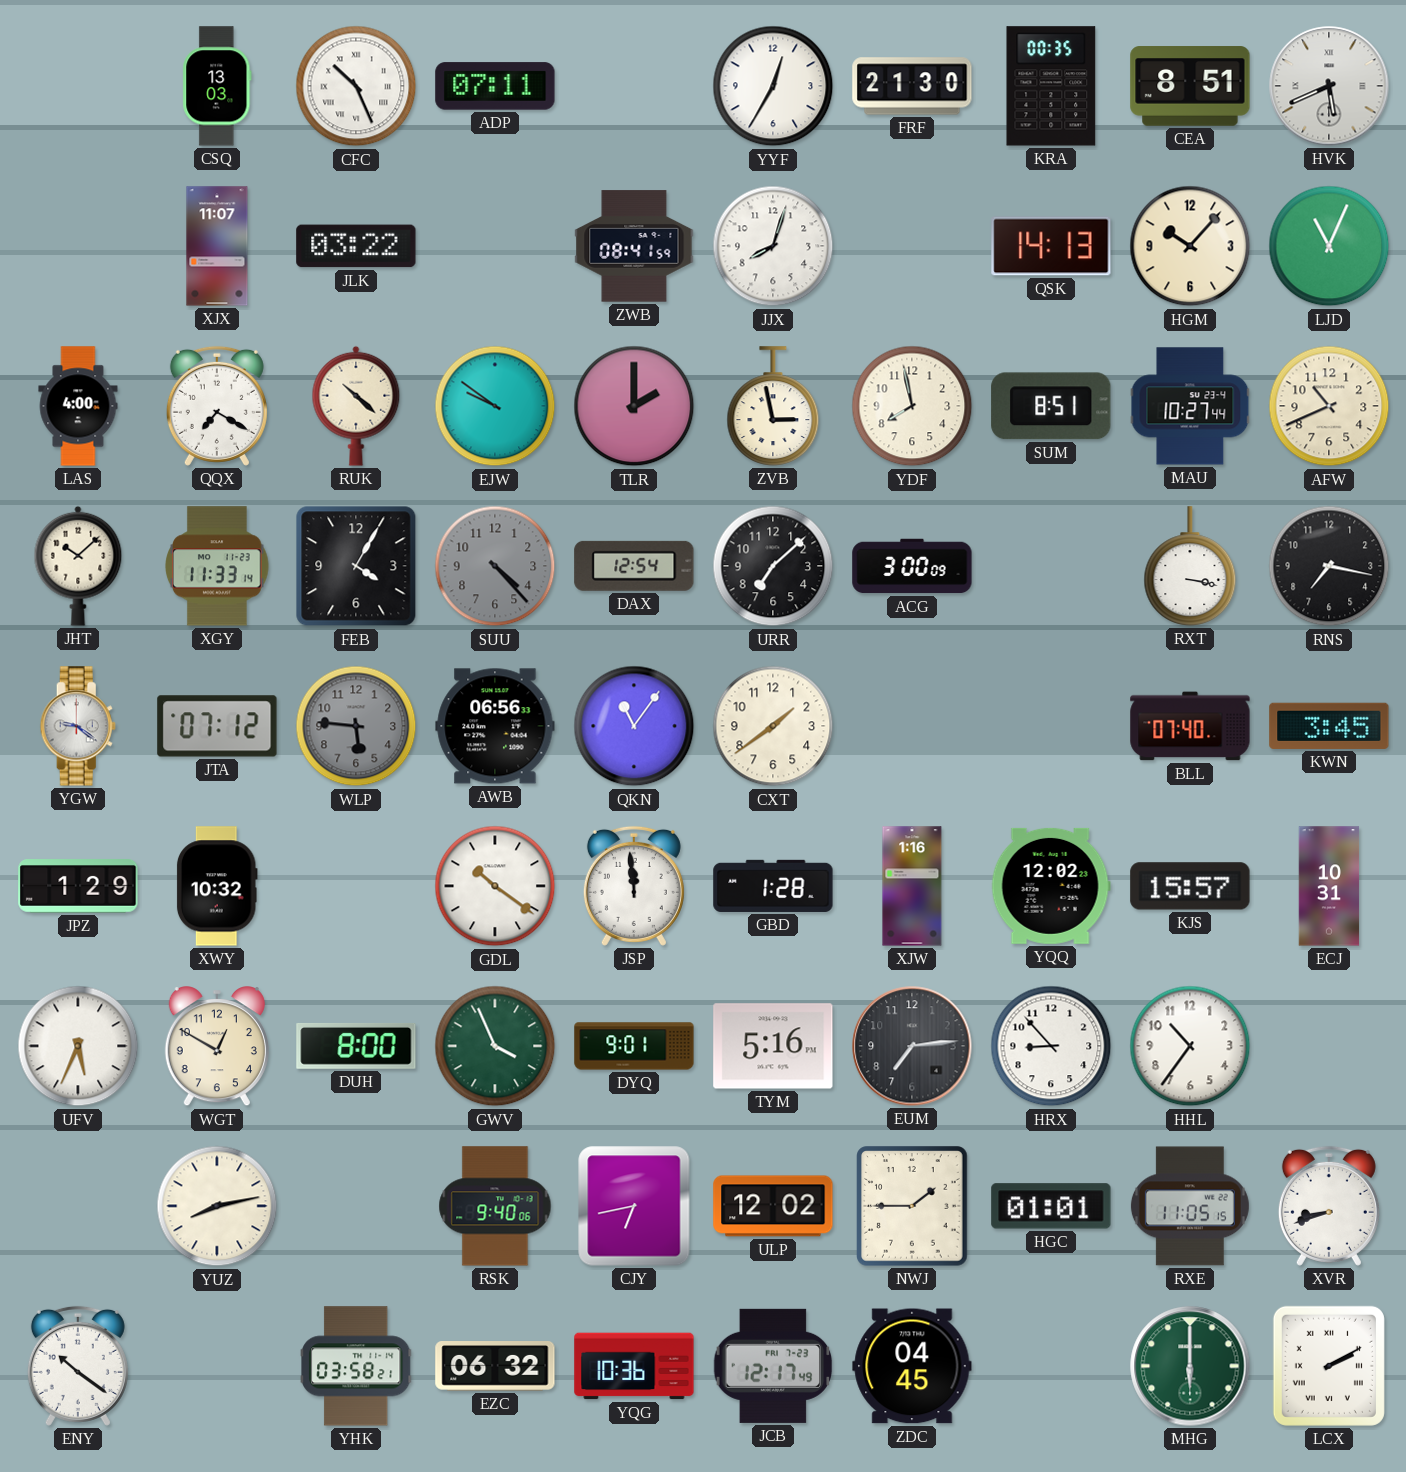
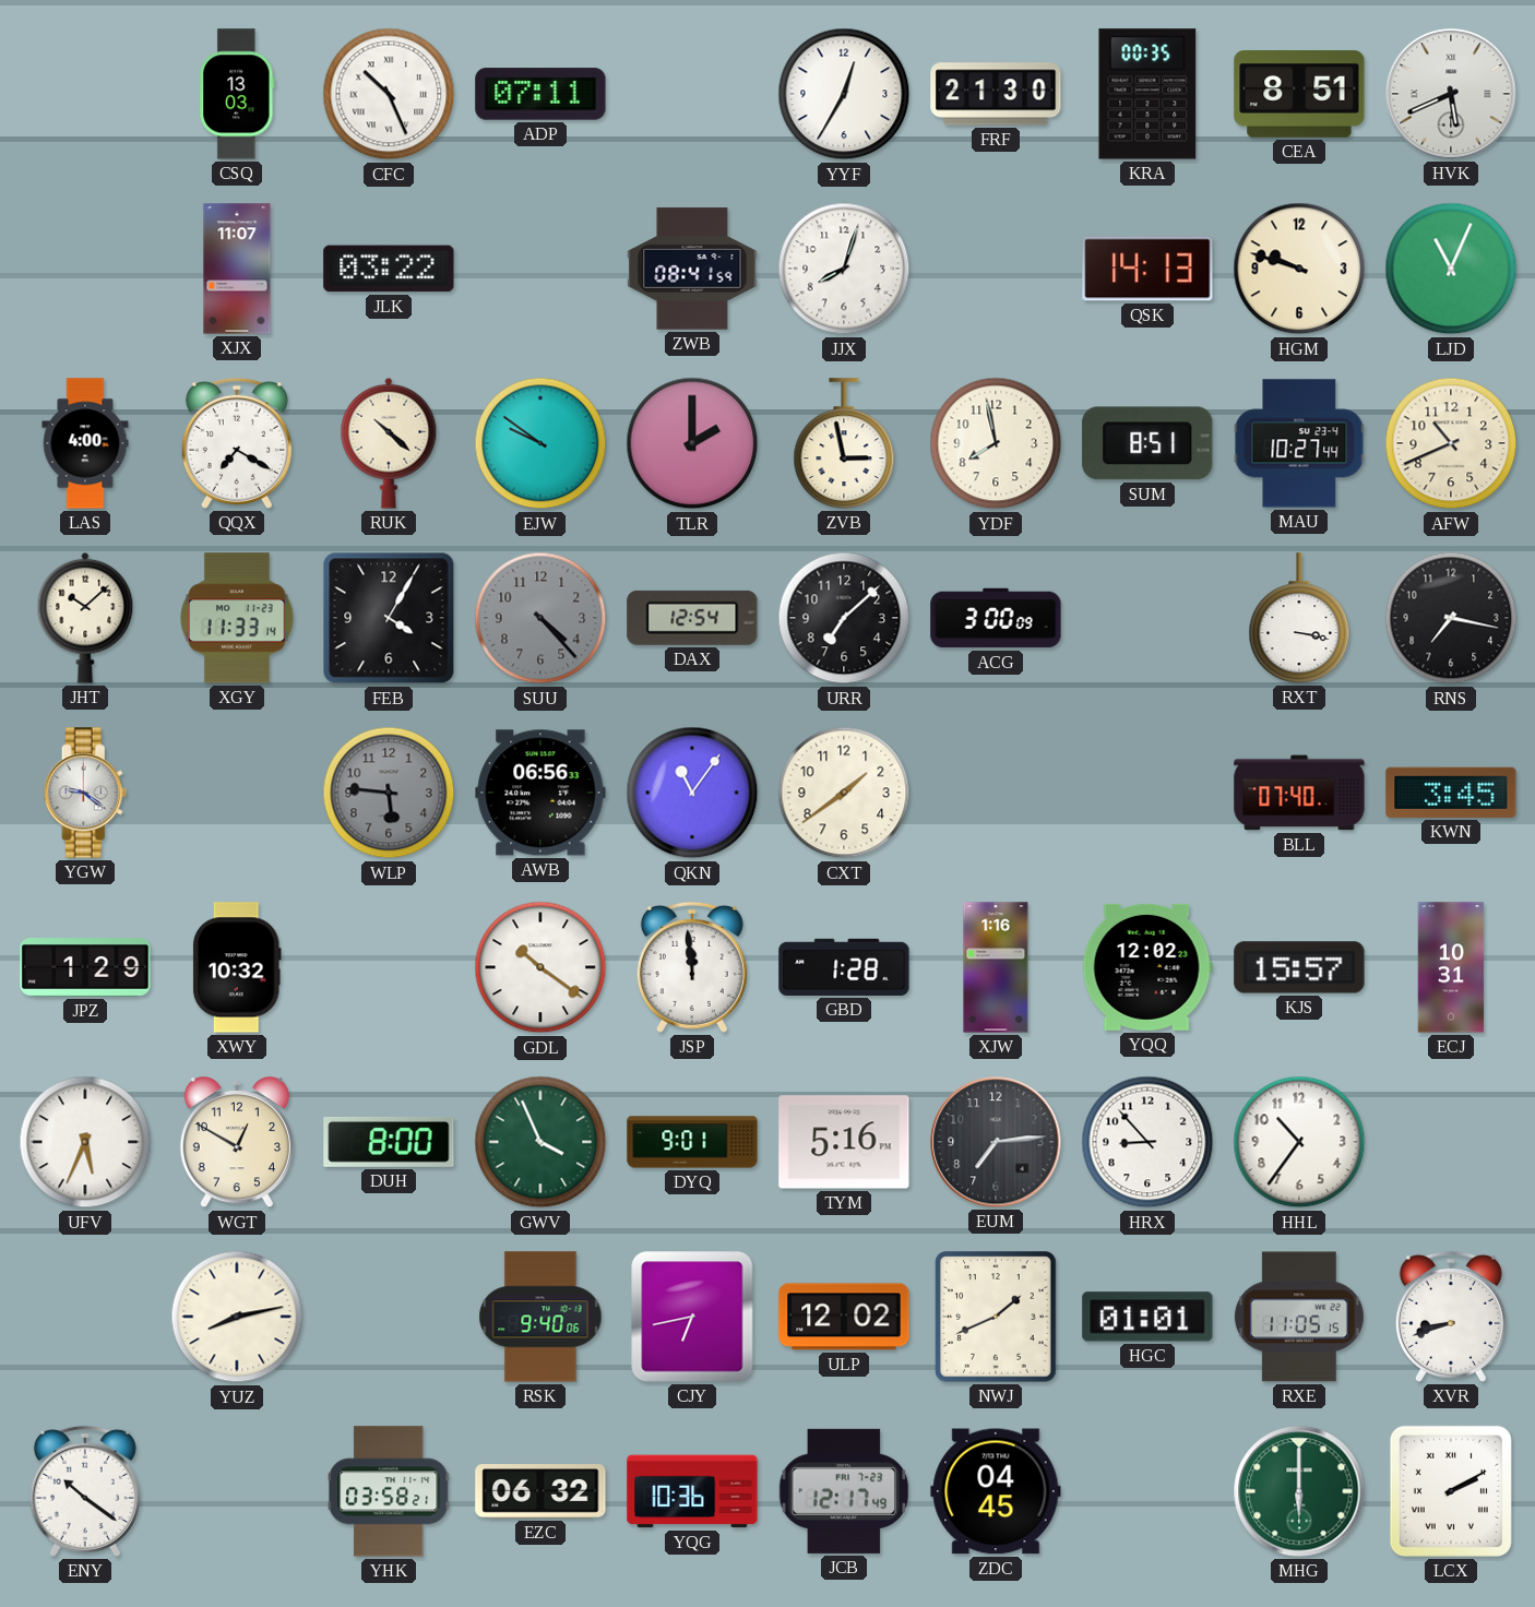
HGM: 10:07 -> 9:48 (1299, 269)
JTA: 07:12 -> none (217, 726)
NWJ: 1:45 -> 1:41 (996, 1317)
